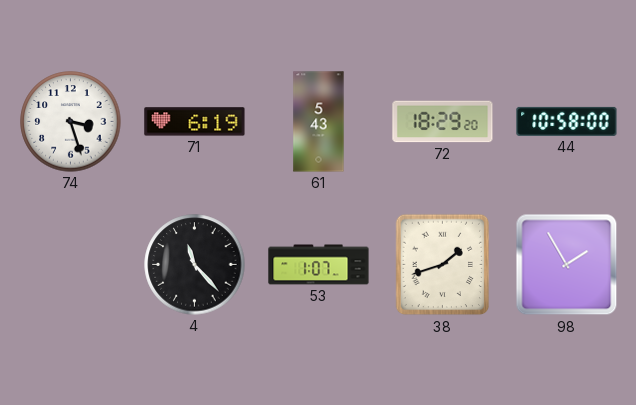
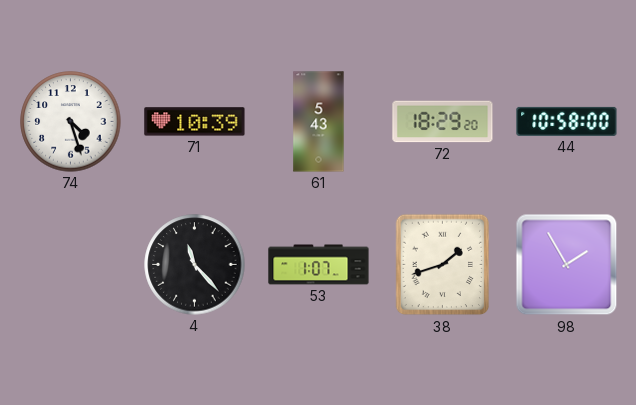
74: 3:27 -> 4:27 (71, 122)
71: 6:19 -> 10:39 (195, 122)
